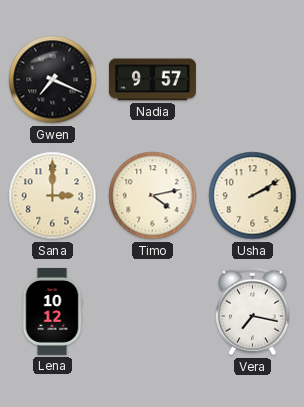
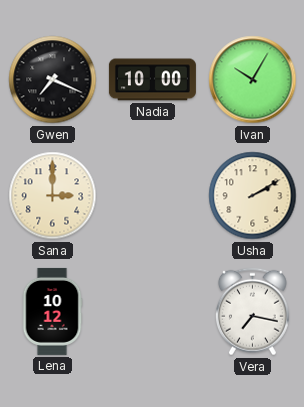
Nadia: 9:57 -> 10:00 (152, 80)
Ivan: none -> 10:05 (253, 80)
Timo: 4:13 -> none (153, 196)
